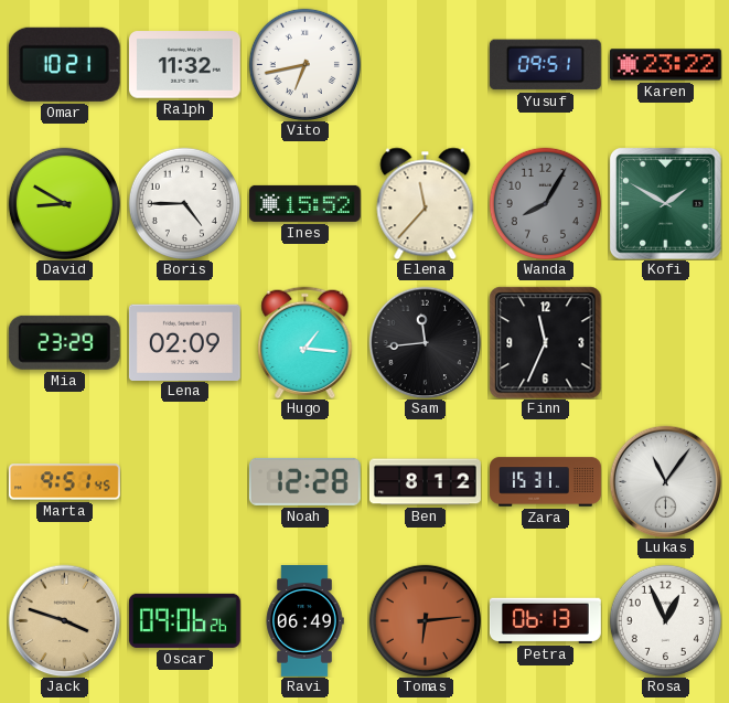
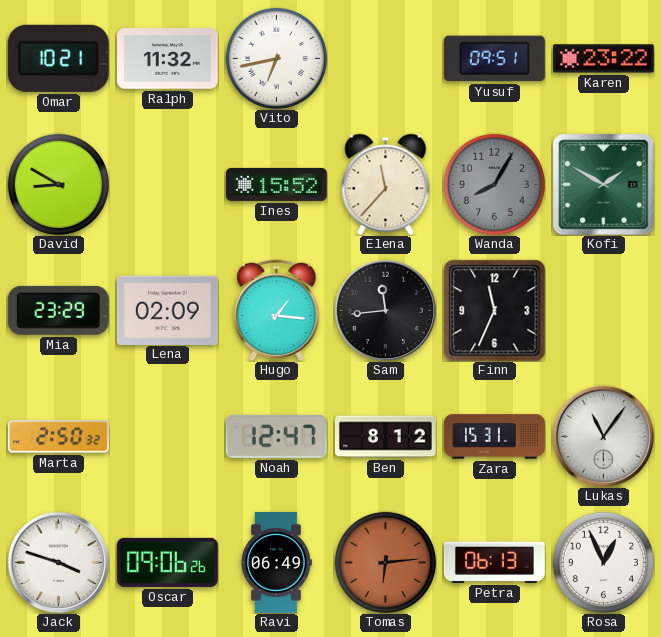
Boris: 4:45 -> none (184, 203)
Marta: 9:51 -> 2:50 (58, 437)
Noah: 12:28 -> 12:47 (276, 436)
Jack dial: champagne -> white (58, 562)
